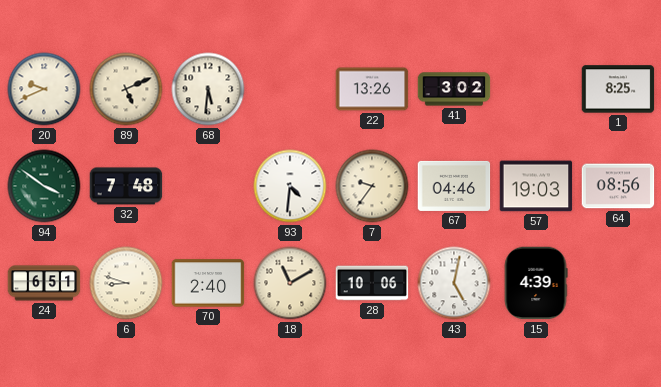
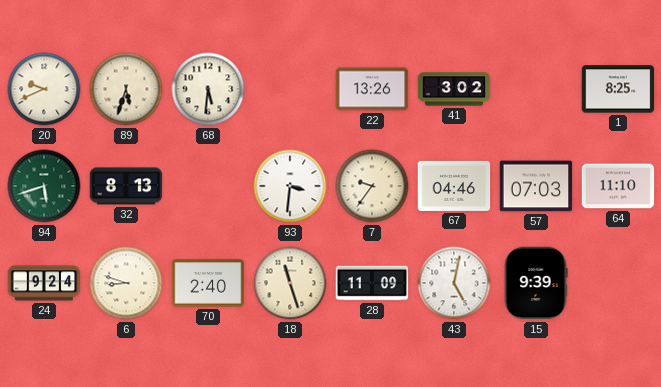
89: 5:11 -> 5:33 (126, 89)
94: 3:51 -> 5:42 (44, 186)
32: 7:48 -> 8:13 (126, 186)
93: 4:31 -> 3:31 (290, 186)
57: 19:03 -> 07:03 (536, 186)
64: 08:56 -> 11:10 (618, 186)
24: 6:51 -> 9:24 (44, 283)
18: 11:10 -> 11:27 (290, 283)
28: 10:06 -> 11:09 (372, 283)
15: 4:39 -> 9:39 (536, 283)
